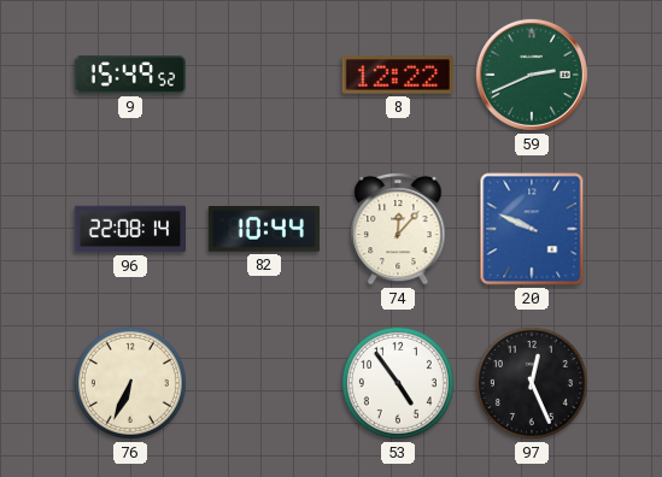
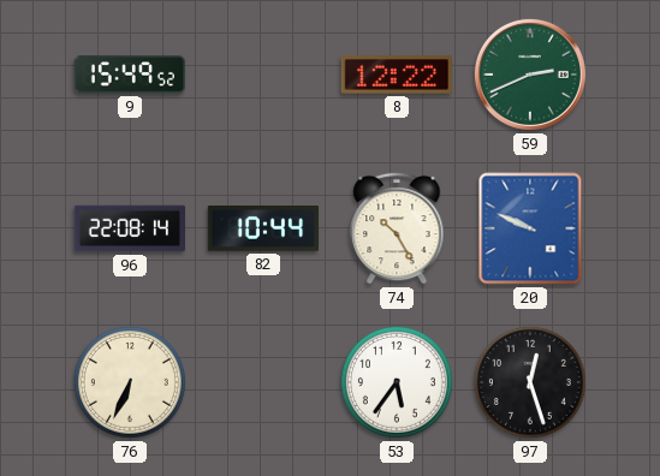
74: 12:07 -> 10:25 (397, 228)
53: 4:54 -> 5:36 (397, 382)
97: 12:26 -> 12:27 (530, 382)
